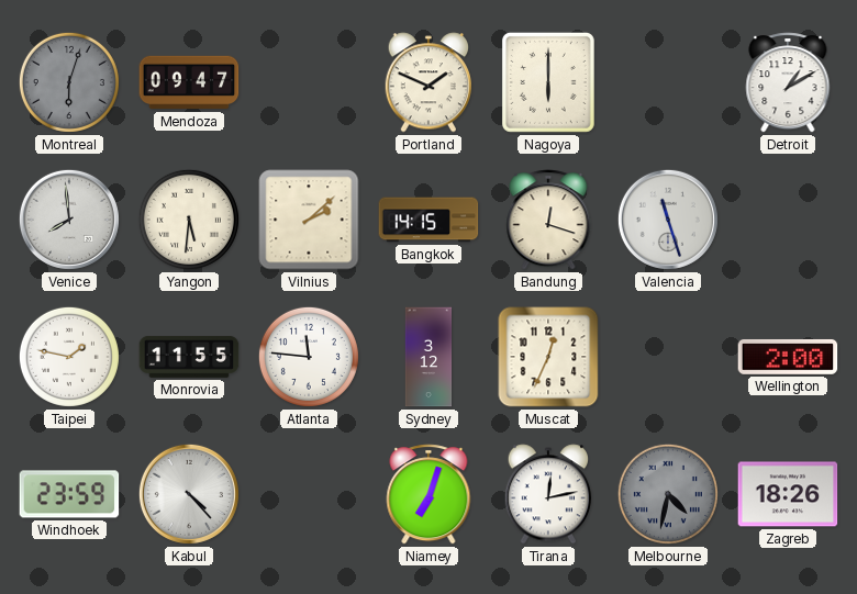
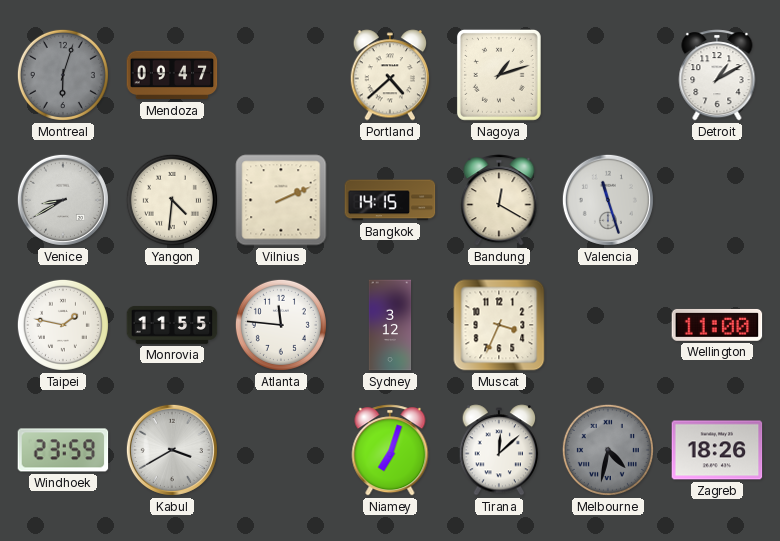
Portland: 1:49 -> 4:38 (390, 75)
Nagoya: 6:00 -> 1:12 (499, 75)
Venice: 7:59 -> 8:40 (63, 200)
Yangon: 5:31 -> 4:31 (172, 200)
Vilnius: 2:08 -> 2:11 (281, 200)
Bandung: 12:18 -> 12:20 (499, 200)
Muscat: 12:34 -> 3:34 (499, 325)
Wellington: 2:00 -> 11:00 (717, 325)
Kabul: 4:23 -> 3:40 (172, 450)
Tirana: 12:13 -> 12:08 (499, 450)
